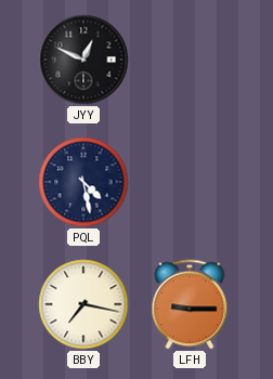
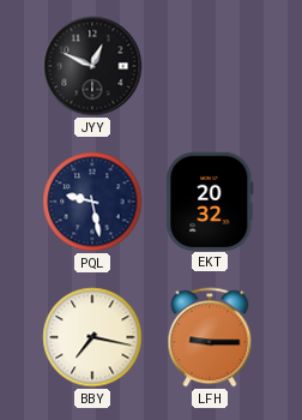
PQL: 4:28 -> 9:28 (92, 202)
EKT: none -> 20:32 (210, 200)
